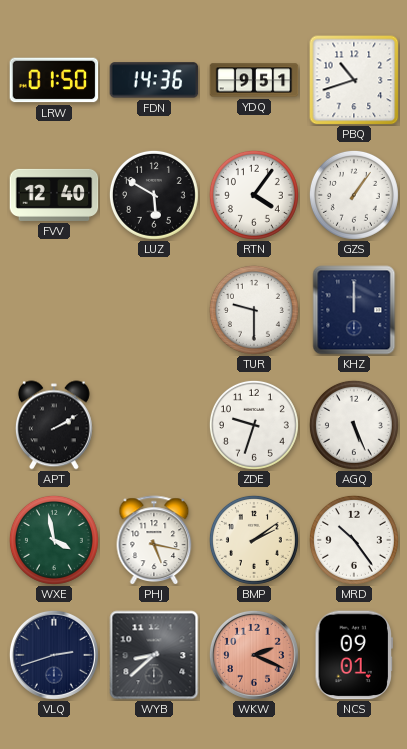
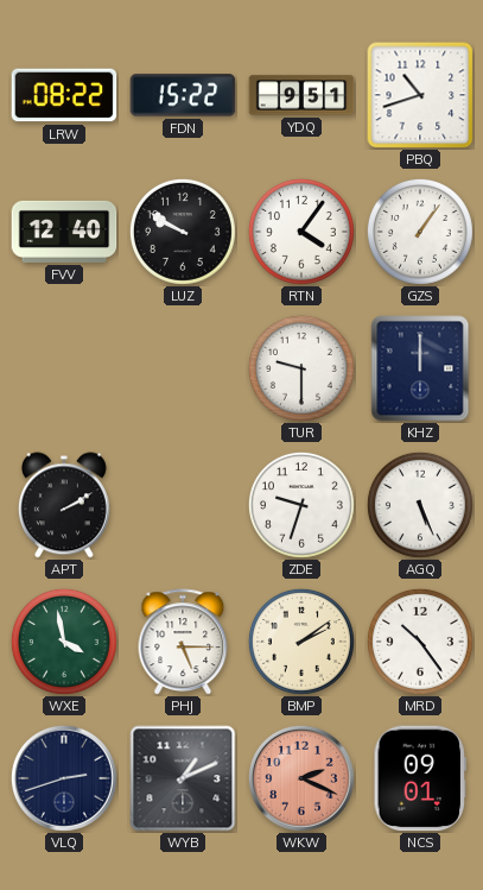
LRW: 01:50 -> 08:22 (64, 95)
FDN: 14:36 -> 15:22 (183, 95)
LUZ: 5:50 -> 9:50 (183, 232)
PHJ: 5:17 -> 5:15 (183, 642)
WYB: 8:38 -> 1:11 (183, 778)
